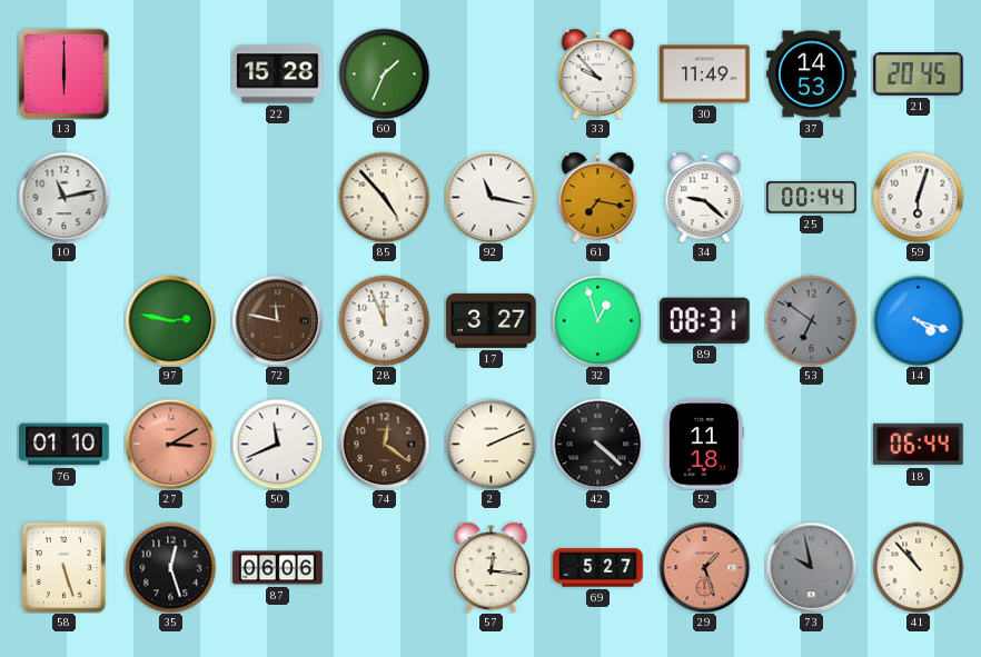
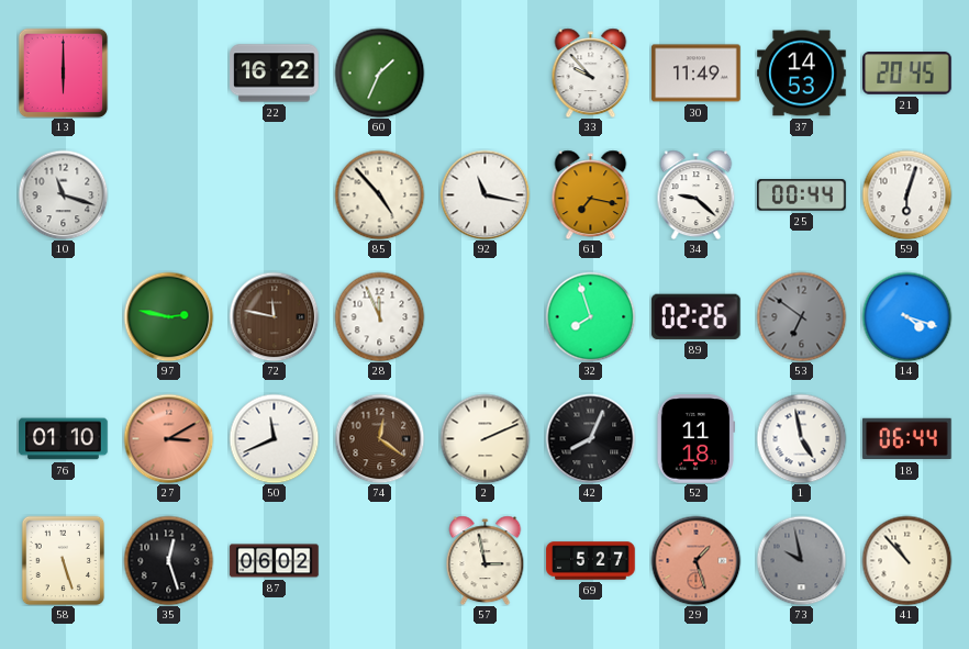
22: 15:28 -> 16:22 (275, 74)
10: 11:13 -> 11:18 (63, 194)
17: 3:27 -> none (492, 320)
32: 12:57 -> 7:57 (590, 316)
89: 08:31 -> 02:26 (695, 316)
42: 4:22 -> 8:04 (590, 438)
1: none -> 4:58 (801, 438)
87: 06:06 -> 06:02 (275, 561)
57: 12:16 -> 2:58 (486, 560)
